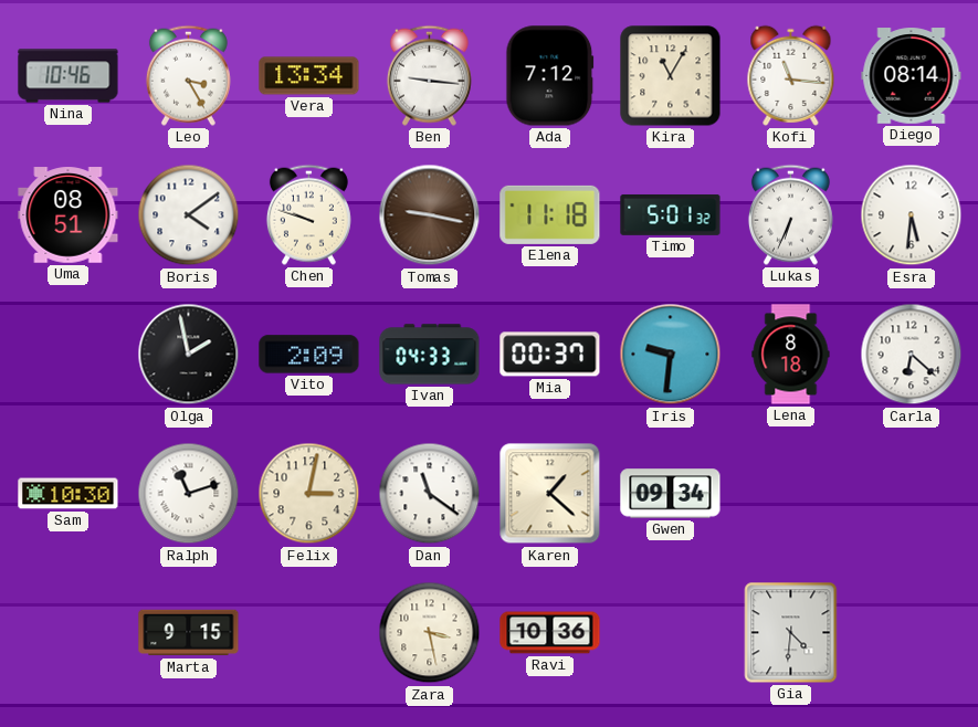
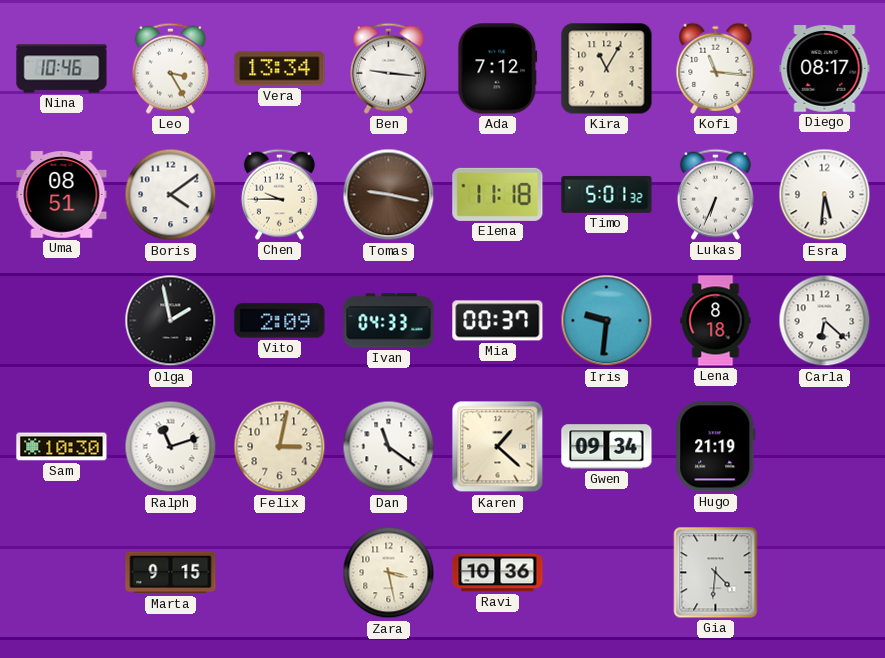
Diego: 08:14 -> 08:17 (825, 69)
Chen: 9:48 -> 9:45 (279, 194)
Hugo: none -> 21:19 (716, 447)
